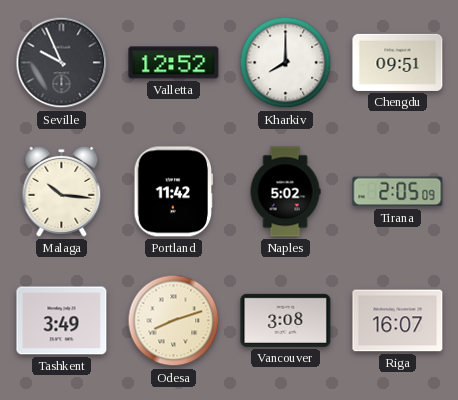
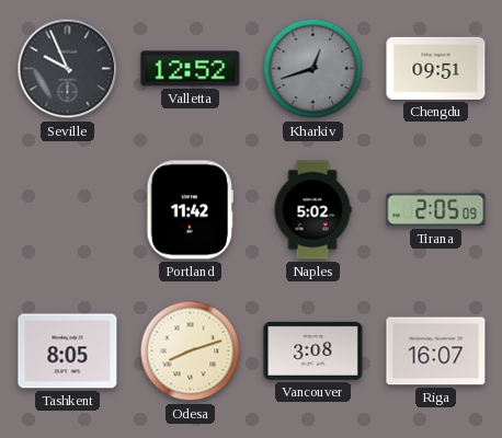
Kharkiv: 8:00 -> 12:42 (313, 69)
Kharkiv dial: white -> grey (313, 69)
Malaga: 10:16 -> none (62, 191)
Tashkent: 3:49 -> 8:05 (68, 351)
